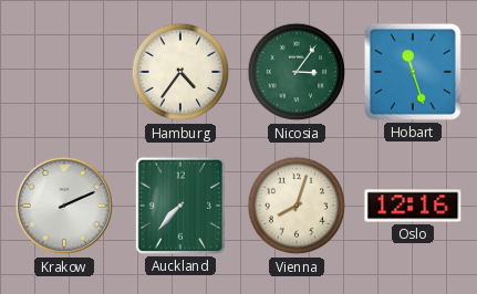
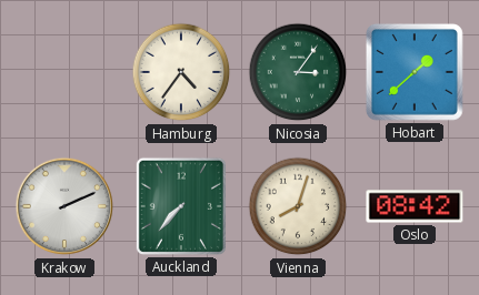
Hobart: 11:27 -> 1:38 (415, 72)
Oslo: 12:16 -> 08:42 (415, 206)
